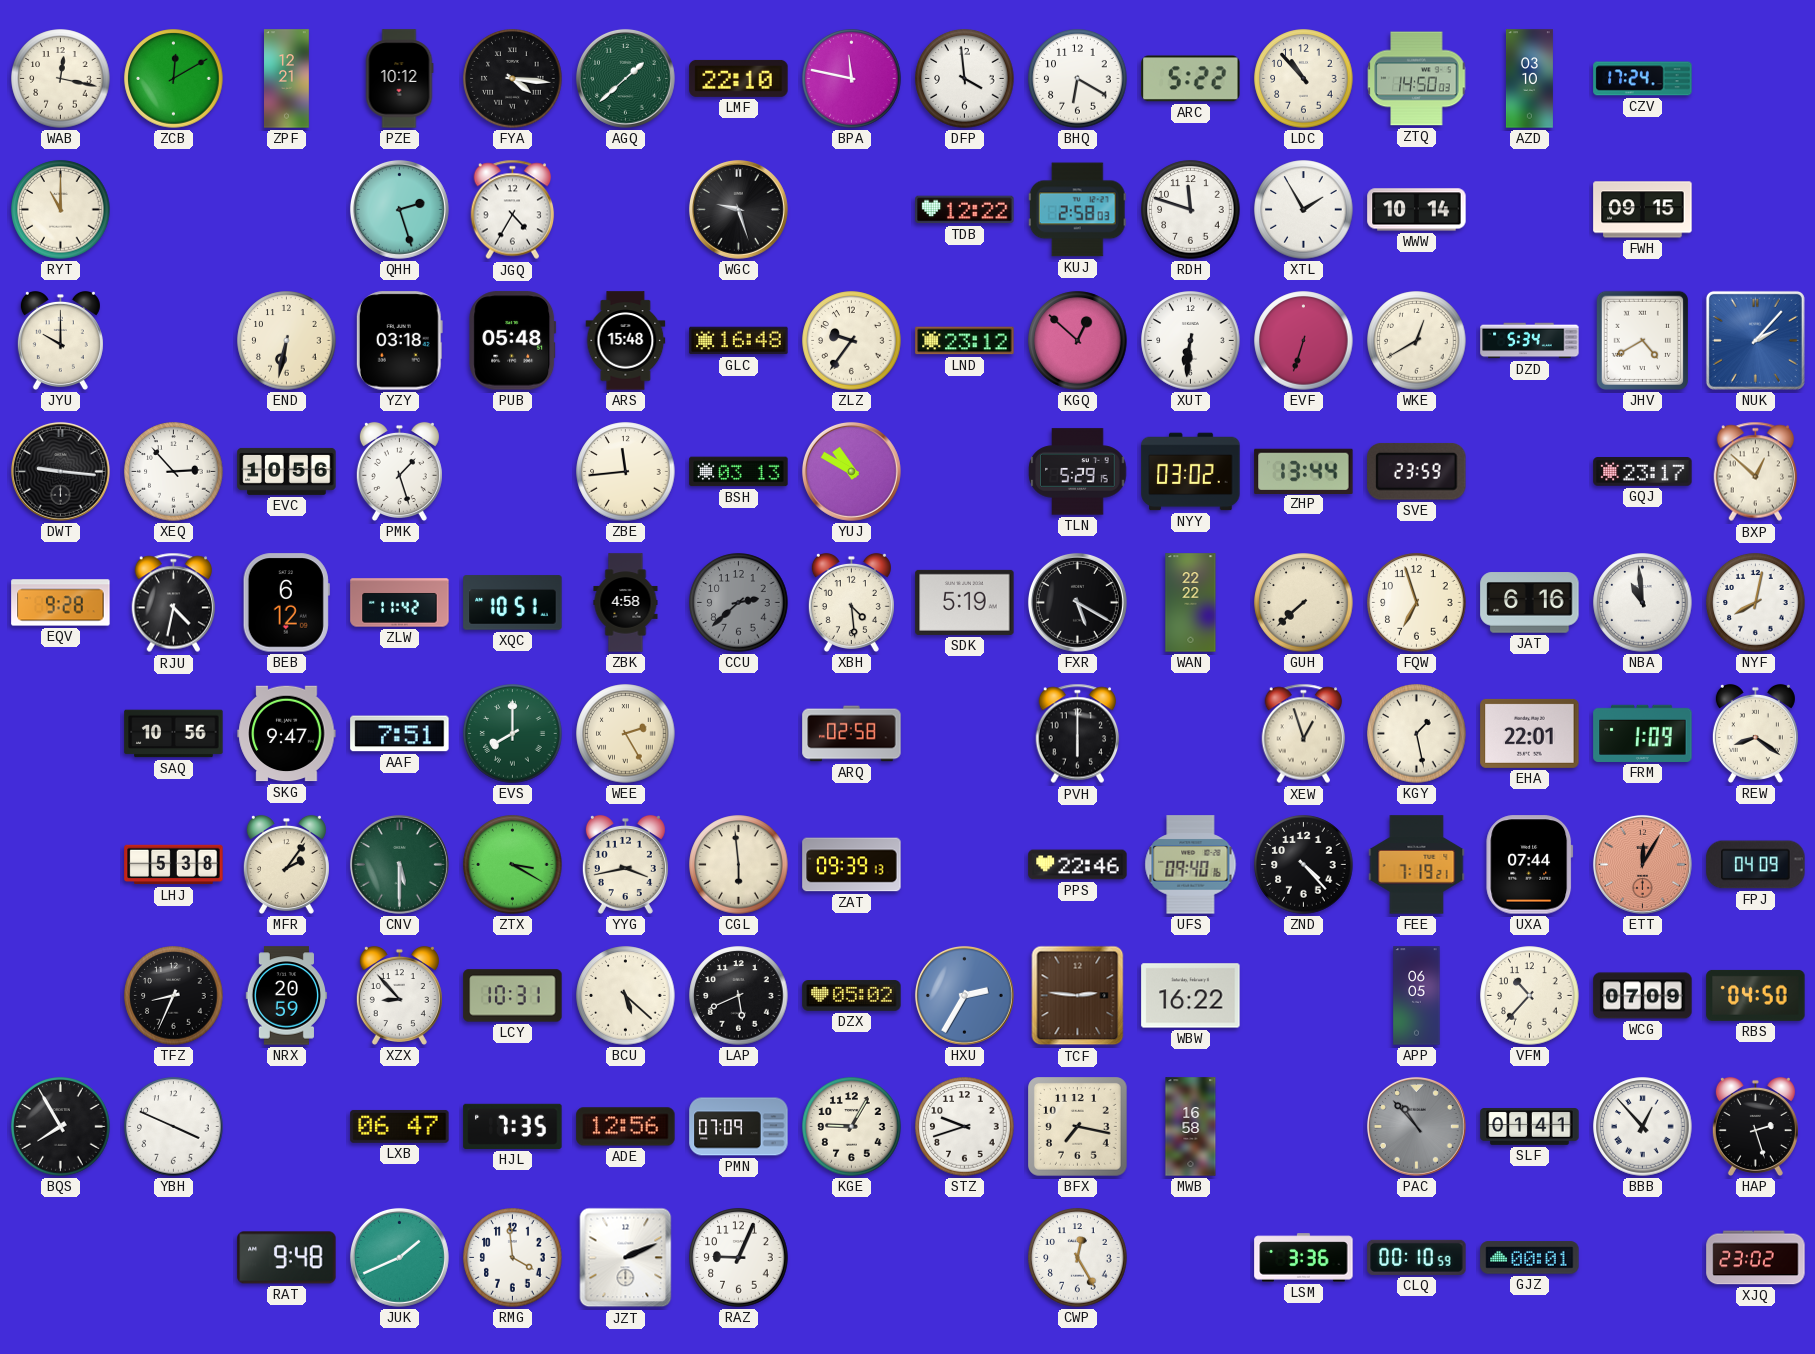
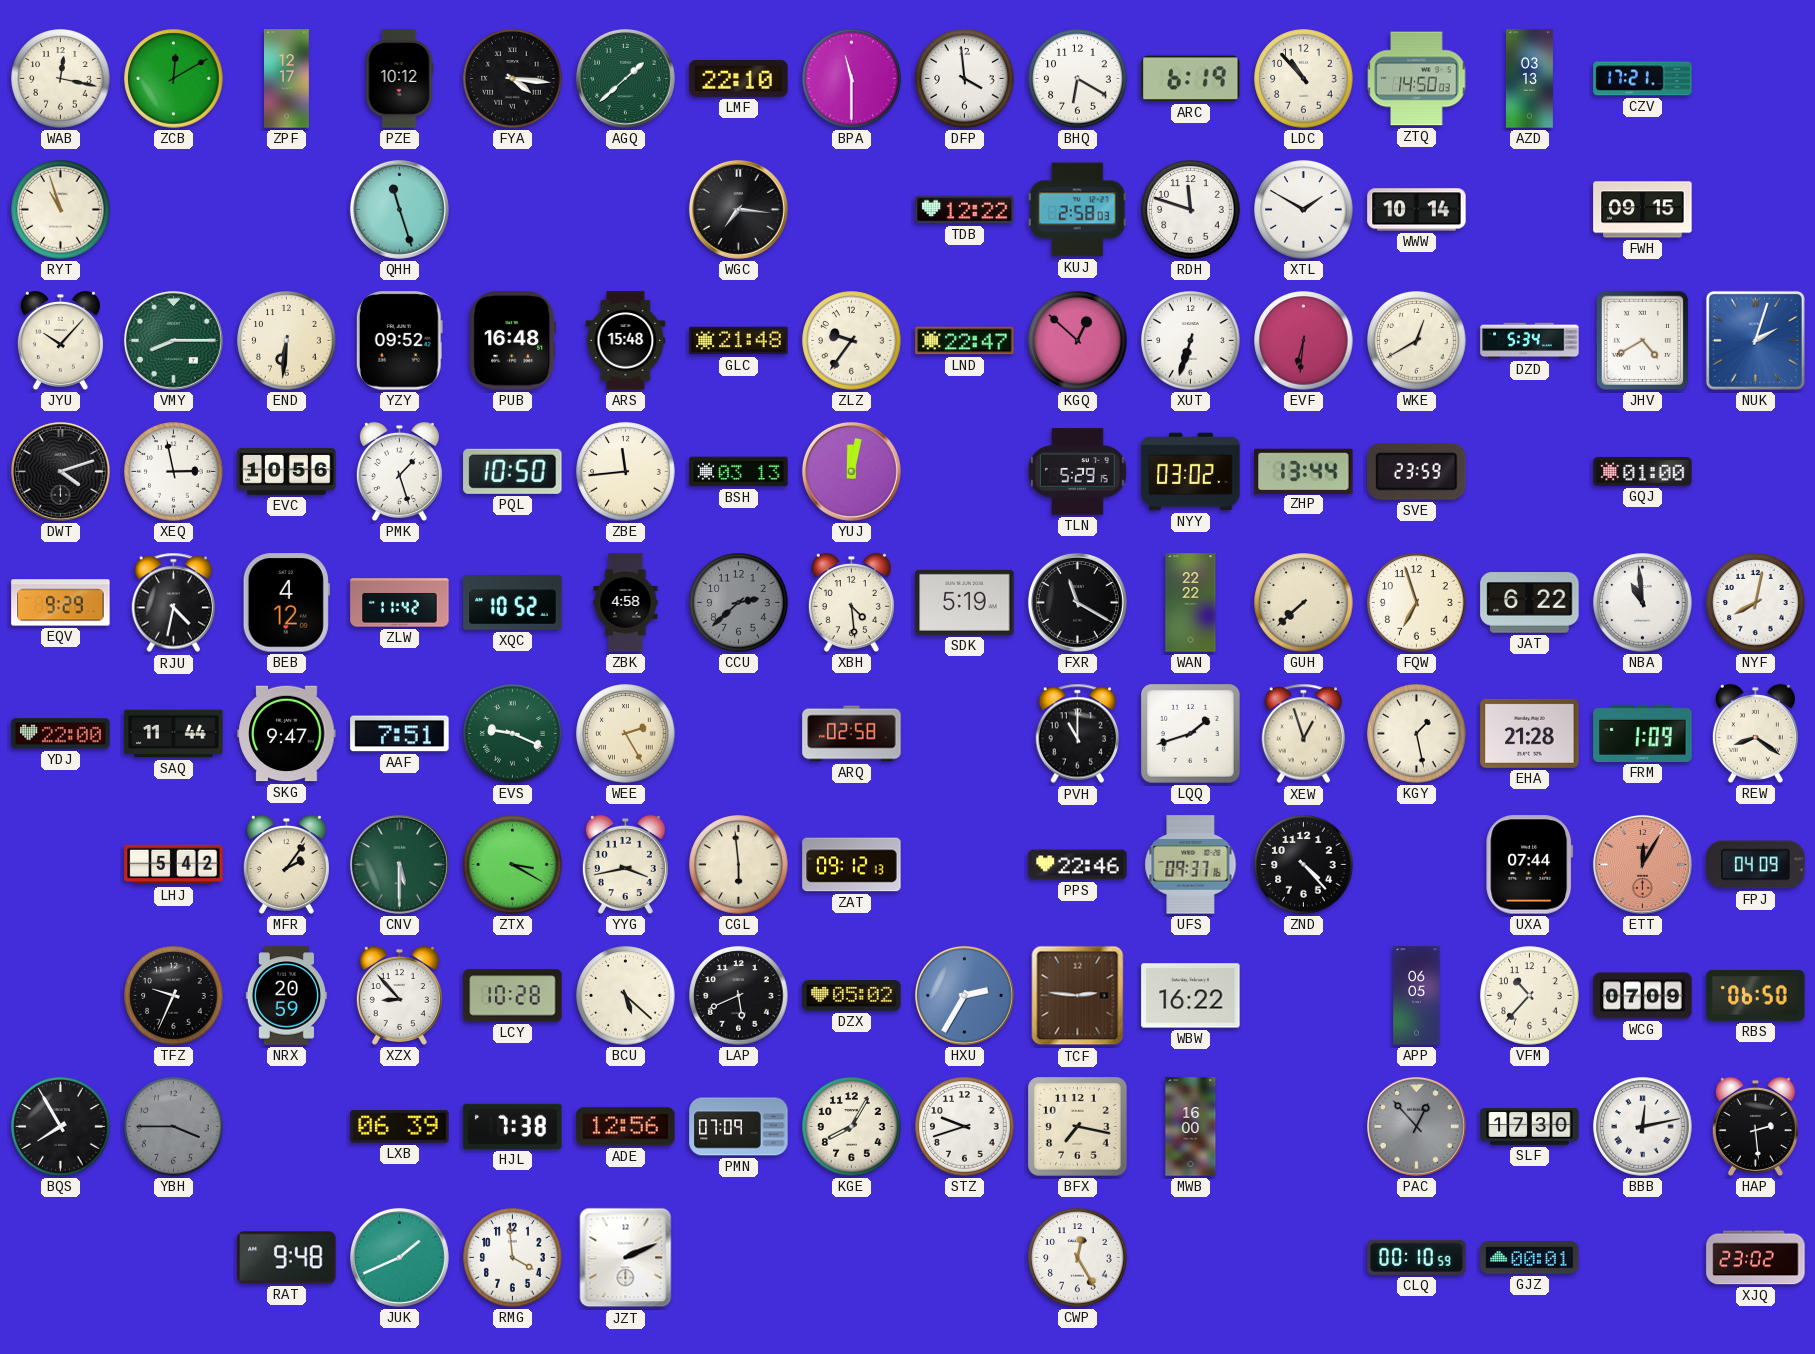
ZPF: 12:21 -> 12:17 (287, 79)
BPA: 11:47 -> 11:30 (852, 79)
ARC: 5:22 -> 6:19 (1191, 79)
AZD: 03:10 -> 03:13 (1529, 79)
CZV: 17:24 -> 17:21 (1643, 79)
RYT: 11:00 -> 10:57 (61, 210)
QHH: 2:27 -> 11:27 (399, 209)
JGQ: 4:35 -> none (513, 210)
WGC: 9:27 -> 7:16 (738, 209)
XTL: 1:55 -> 1:50 (1304, 210)
JYU: 10:00 -> 10:07 (60, 340)
VMY: none -> 8:15 (173, 340)
END: 6:32 -> 6:31 (287, 341)
YZY: 03:18 -> 09:52 (399, 341)
PUB: 05:48 -> 16:48 (513, 341)
GLC: 16:48 -> 21:48 (739, 341)
LND: 23:12 -> 22:47 (965, 341)
XUT: 6:31 -> 6:33 (1191, 341)
EVF: 6:33 -> 6:31 (1304, 341)
NUK: 2:07 -> 2:03 (1755, 340)
DWT: 9:16 -> 4:12 (60, 471)
XEQ: 2:53 -> 2:58 (174, 472)
PQL: none -> 10:50 (513, 471)
YUJ: 10:50 -> 12:02 (851, 471)
GQJ: 23:17 -> 01:00 (1643, 472)
BXP: 12:52 -> none (1756, 472)
EQV: 9:28 -> 9:29 (61, 603)
BEB: 6:12 -> 4:12 (286, 603)
XQC: 10:51 -> 10:52 (513, 603)
FXR: 5:20 -> 11:20 (1077, 602)
JAT: 6:16 -> 6:22 (1530, 603)
YDJ: none -> 22:00 (61, 734)
SAQ: 10:56 -> 11:44 (174, 734)
EVS: 8:00 -> 9:19 (513, 734)
PVH: 6:00 -> 11:00 (1078, 734)
LQQ: none -> 1:42 (1191, 734)
EHA: 22:01 -> 21:28 (1530, 733)
LHJ: 5:38 -> 5:42 (174, 865)
ZAT: 09:39 -> 09:12 (852, 865)
UFS: 09:40 -> 09:37 (1191, 865)
FEE: 7:19 -> none (1417, 865)
TFZ: 8:34 -> 9:34 (174, 996)
LCY: 10:31 -> 10:28 (513, 996)
RBS: 04:50 -> 06:50 (1756, 995)
YBH: 3:49 -> 3:45 (174, 1127)
YBH dial: white -> grey (174, 1127)
LXB: 06:47 -> 06:39 (400, 1126)
HJL: 7:35 -> 7:38 (513, 1126)
KGE: 9:05 -> 8:05 (852, 1127)
MWB: 16:58 -> 16:00 (1191, 1127)
PAC: 10:53 -> 12:53 (1416, 1126)
SLF: 01:41 -> 17:30 (1530, 1127)
BBB: 12:53 -> 12:13 (1643, 1127)
HAP: 2:27 -> 2:29 (1755, 1126)
RAZ: 9:04 -> none (739, 1258)
LSM: 3:36 -> none (1304, 1258)
